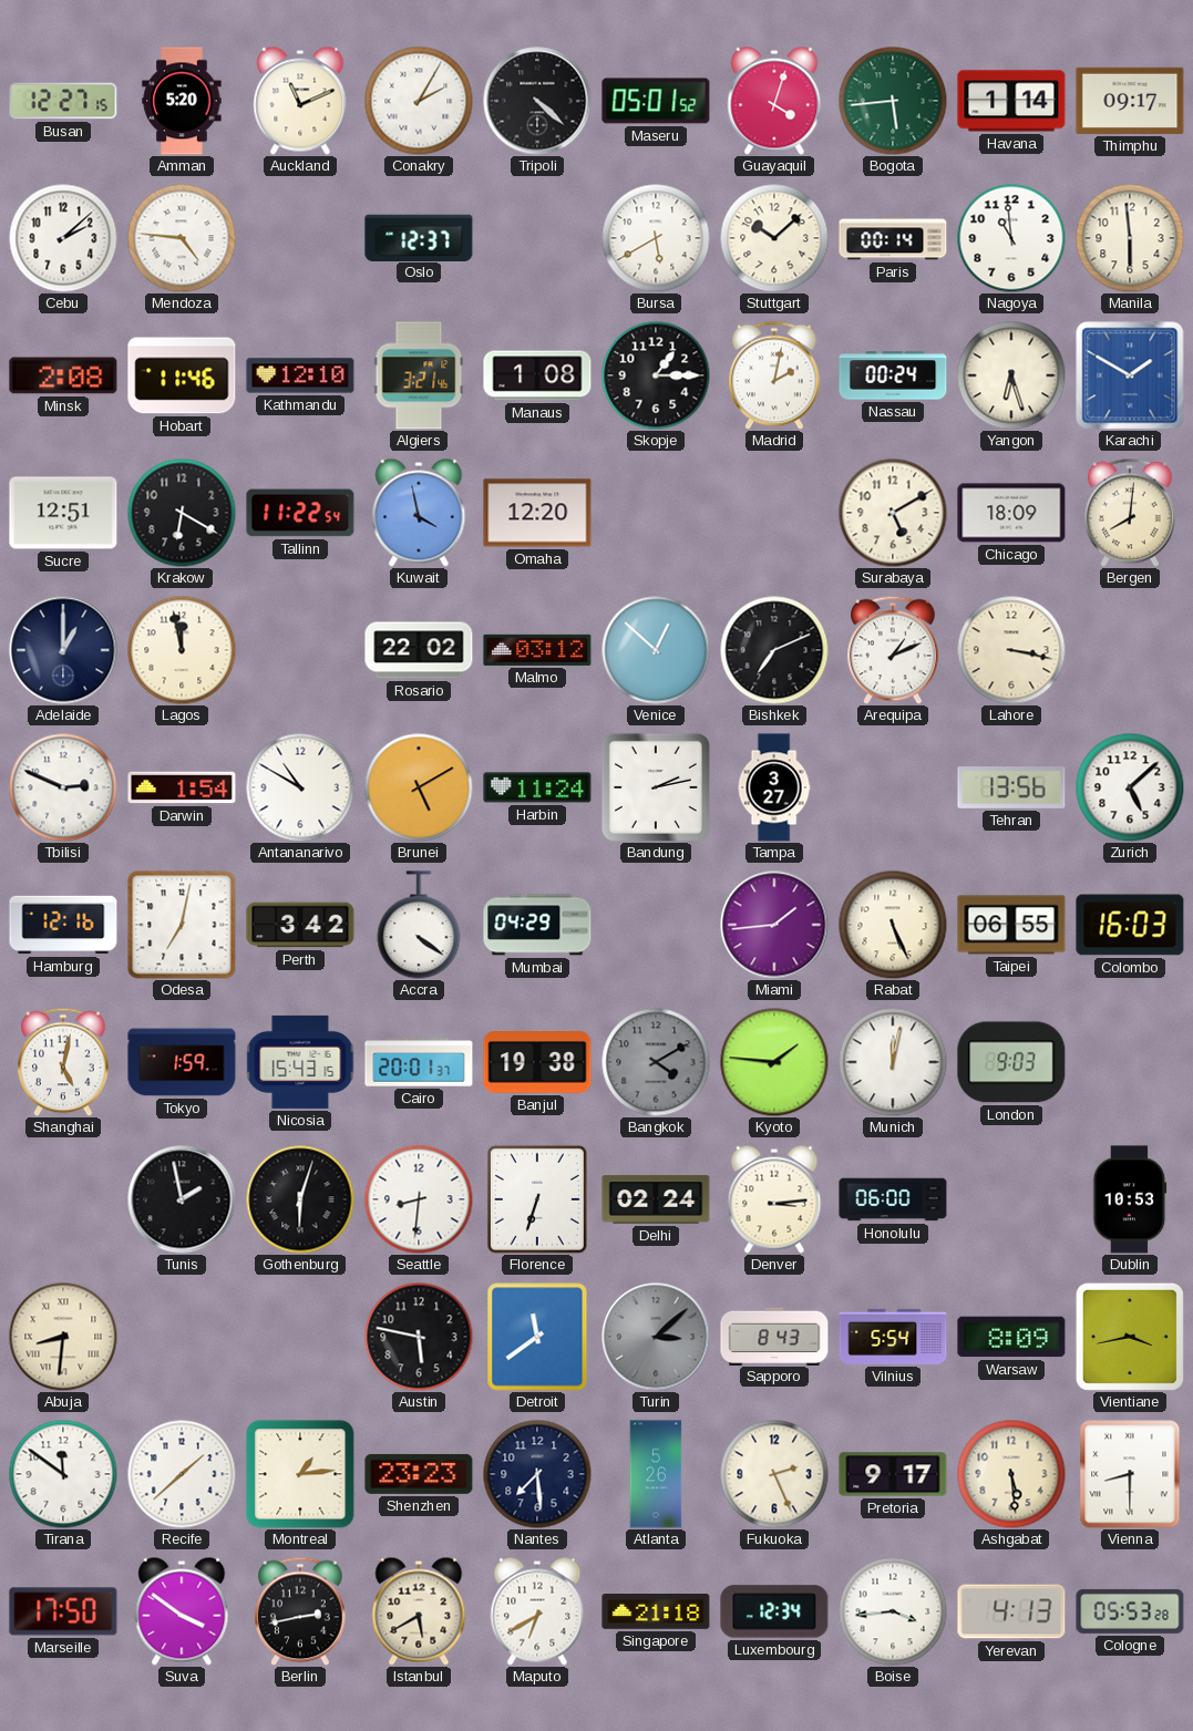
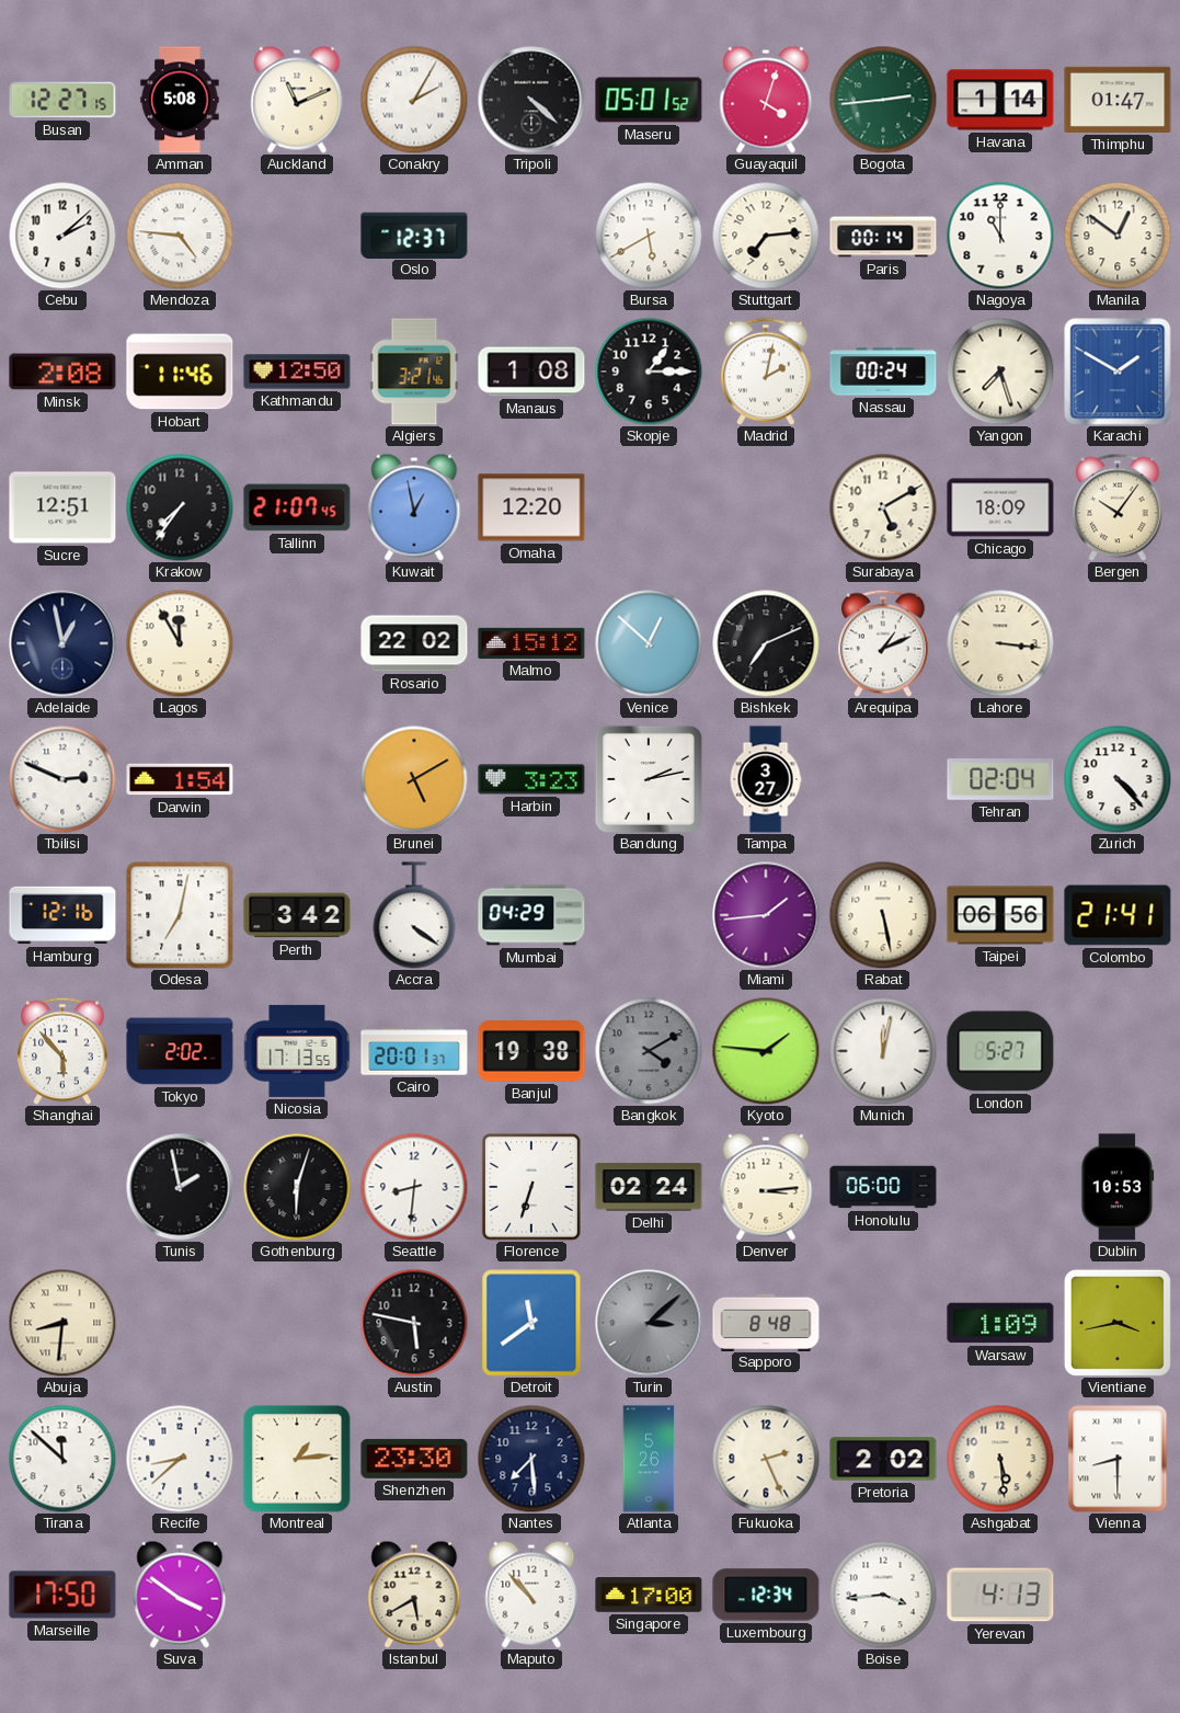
Amman: 5:20 -> 5:08 (180, 100)
Bogota: 5:44 -> 2:44 (883, 100)
Thimphu: 09:17 -> 01:47 (1118, 100)
Stuttgart: 10:08 -> 7:14 (766, 236)
Nagoya: 10:59 -> 11:00 (1000, 236)
Manila: 5:59 -> 12:51 (1118, 236)
Kathmandu: 12:10 -> 12:50 (297, 372)
Yangon: 6:27 -> 7:27 (1000, 372)
Krakow: 6:20 -> 7:36 (180, 507)
Tallinn: 11:22 -> 21:07 (297, 507)
Kuwait: 3:58 -> 12:58 (414, 507)
Bergen: 8:01 -> 10:06 (1118, 507)
Adelaide: 1:00 -> 12:58 (62, 643)
Lagos: 11:58 -> 11:55 (180, 643)
Malmo: 03:12 -> 15:12 (531, 643)
Lahore: 3:17 -> 3:16 (1000, 643)
Antananarivo: 10:50 -> none (300, 787)
Harbin: 11:24 -> 3:23 (531, 779)
Tehran: 13:56 -> 02:04 (1000, 780)
Zurich: 5:08 -> 4:23 (1118, 779)
Rabat: 5:26 -> 5:28 (883, 915)
Taipei: 06:55 -> 06:56 (1000, 915)
Colombo: 16:03 -> 21:41 (1118, 915)
Shanghai: 5:02 -> 5:53 (62, 1051)
Tokyo: 1:59 -> 2:02 (180, 1051)
Nicosia: 15:43 -> 17:13 (297, 1051)
London: 9:03 -> 5:27 (1000, 1051)
Sapporo: 8:43 -> 8:48 (766, 1322)
Vilnius: 5:54 -> none (893, 1337)
Warsaw: 8:09 -> 1:09 (1000, 1323)
Tirana: 11:51 -> 11:52 (62, 1459)
Recife: 1:38 -> 8:38 (180, 1459)
Shenzhen: 23:23 -> 23:30 (414, 1459)
Pretoria: 9:17 -> 2:02 (883, 1459)
Berlin: 2:43 -> none (300, 1611)
Maputo: 6:40 -> 10:53 (531, 1595)
Singapore: 21:18 -> 17:00 (649, 1595)
Cologne: 05:53 -> none (1130, 1611)
